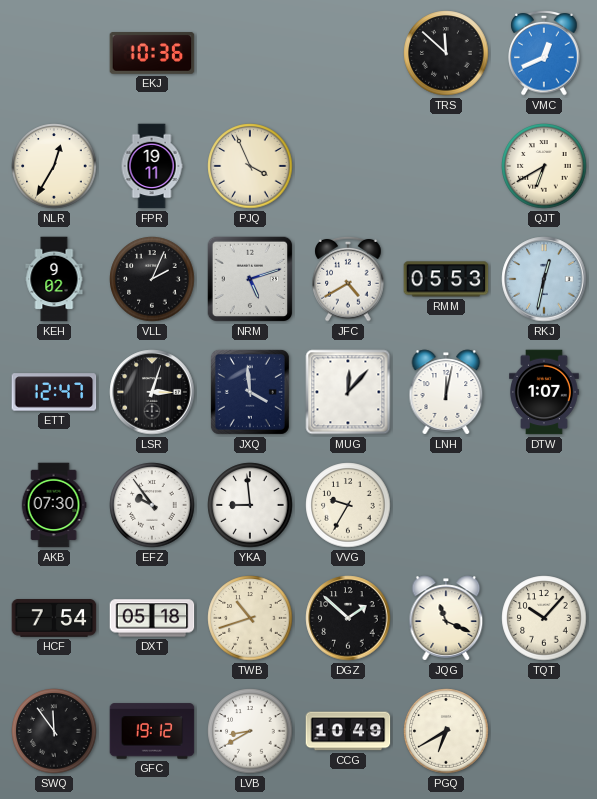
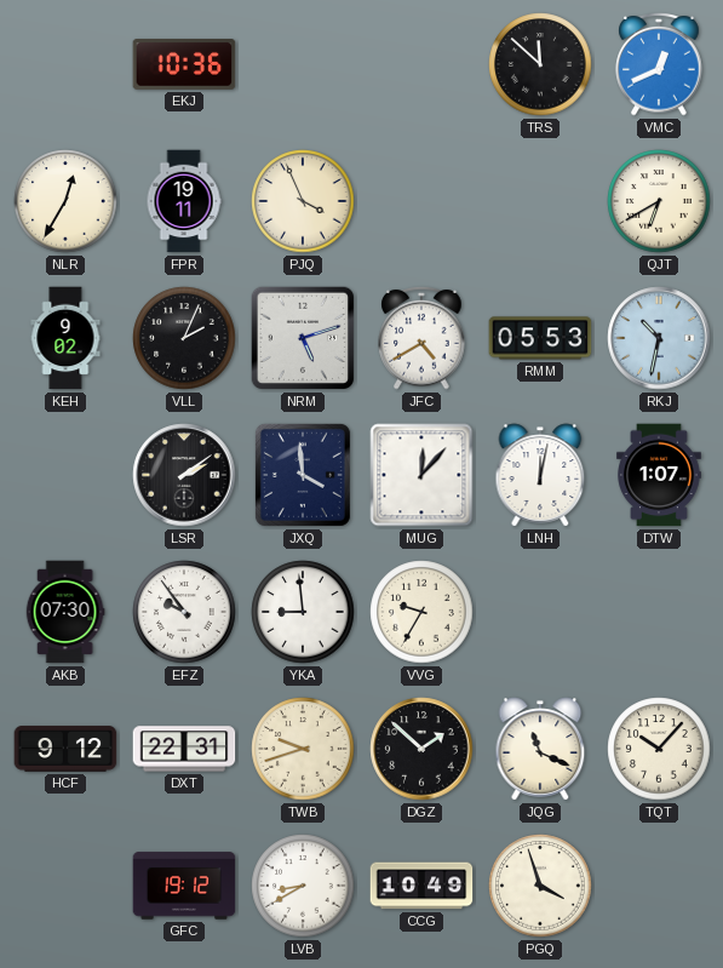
RKJ: 12:32 -> 10:32 (659, 338)
ETT: 12:47 -> none (54, 392)
LSR: 3:03 -> 2:09 (184, 475)
HCF: 7:54 -> 9:12 (65, 749)
DXT: 05:18 -> 22:31 (184, 749)
TWB: 10:42 -> 9:42 (303, 749)
SWQ: 11:54 -> none (54, 731)
PGQ: 6:40 -> 3:57 (540, 886)
